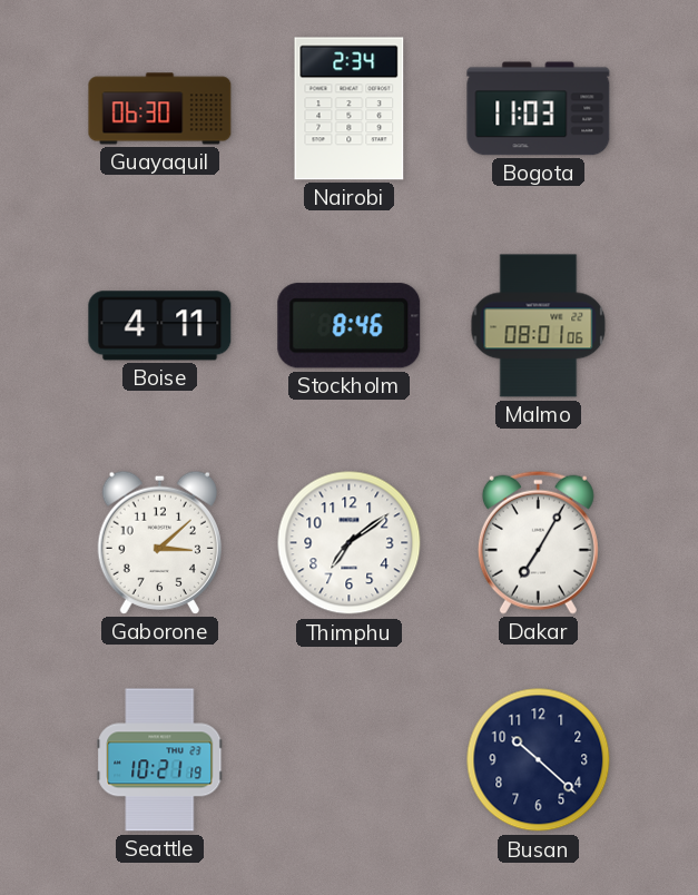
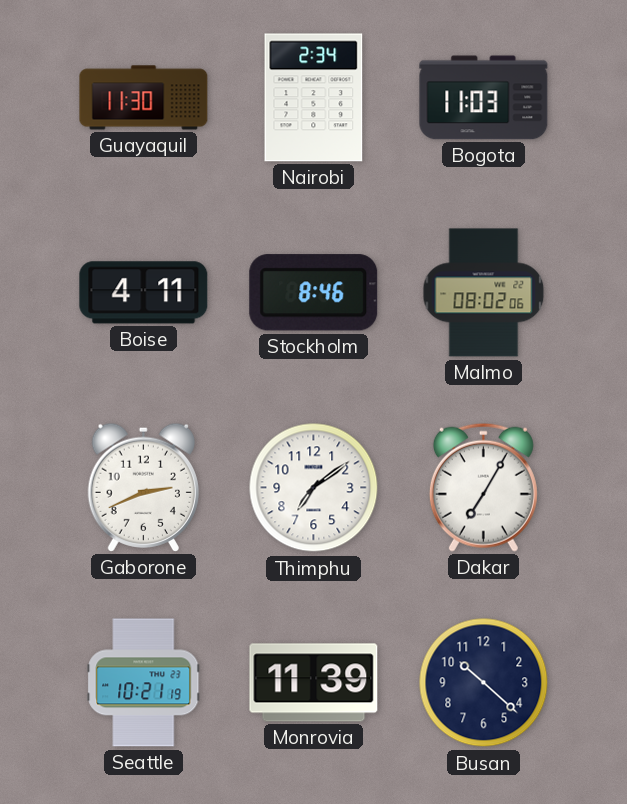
Guayaquil: 06:30 -> 11:30 (144, 98)
Malmo: 08:01 -> 08:02 (484, 293)
Gaborone: 3:08 -> 2:41 (143, 487)
Monrovia: none -> 11:39 (314, 683)
